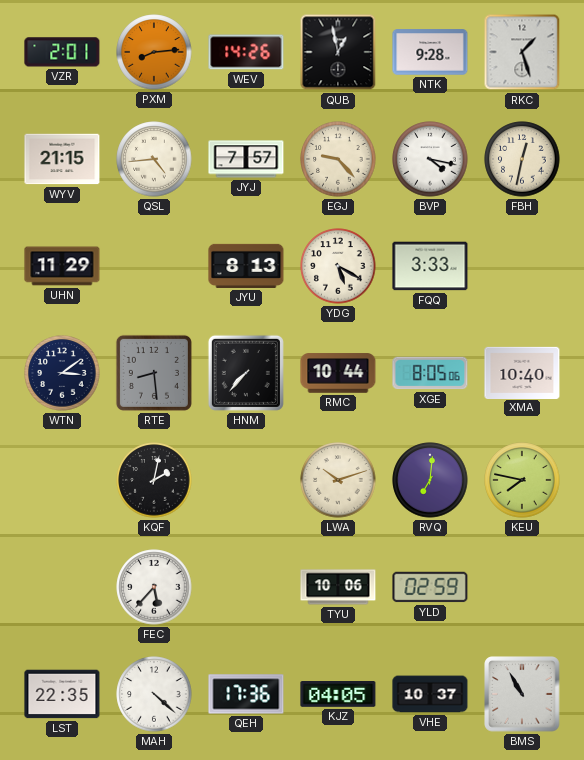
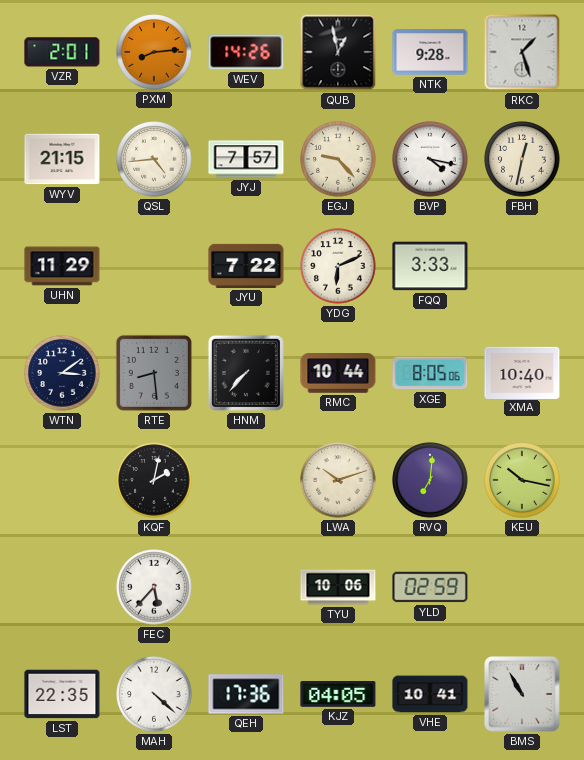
JYU: 8:13 -> 7:22 (246, 266)
YDG: 5:20 -> 6:11 (338, 266)
KEU: 7:47 -> 10:17 (522, 480)
VHE: 10:37 -> 10:41 (430, 694)
